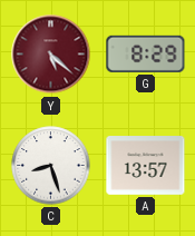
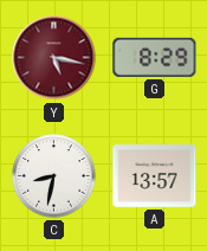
Y: 5:22 -> 5:17 (54, 58)
C: 8:27 -> 8:32 (54, 176)
